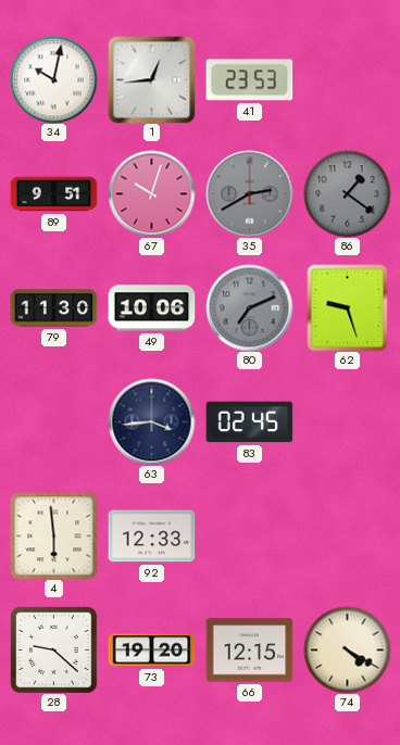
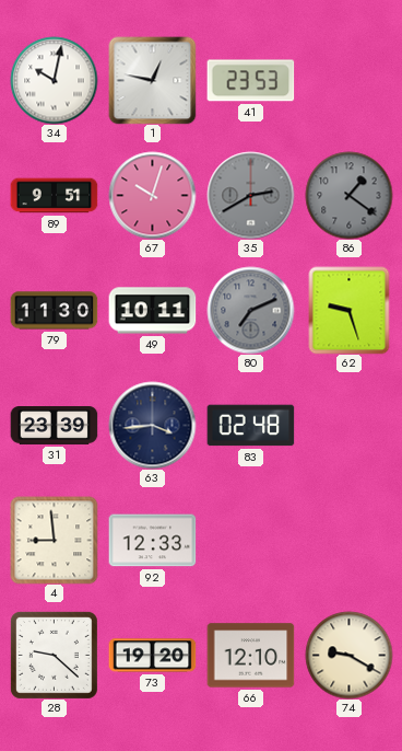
1: 12:44 -> 12:47 (152, 80)
49: 10:06 -> 10:11 (152, 311)
31: none -> 23:39 (54, 426)
83: 02:45 -> 02:48 (250, 426)
4: 5:59 -> 8:59 (54, 540)
66: 12:15 -> 12:10 (250, 656)
74: 4:20 -> 9:20 (348, 655)
